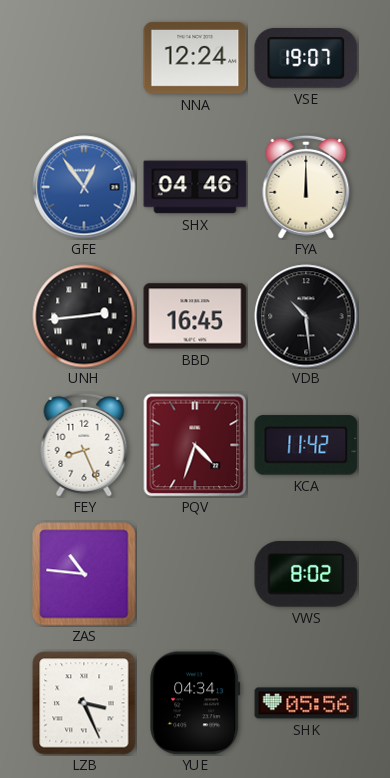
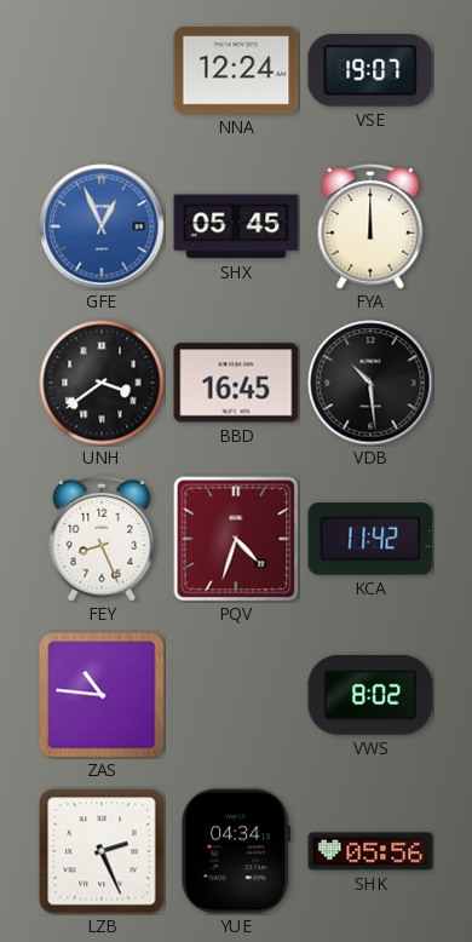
GFE: 12:54 -> 12:56 (102, 226)
SHX: 04:46 -> 05:45 (236, 226)
UNH: 2:44 -> 3:39 (102, 383)
LZB: 3:26 -> 2:26 (102, 851)
